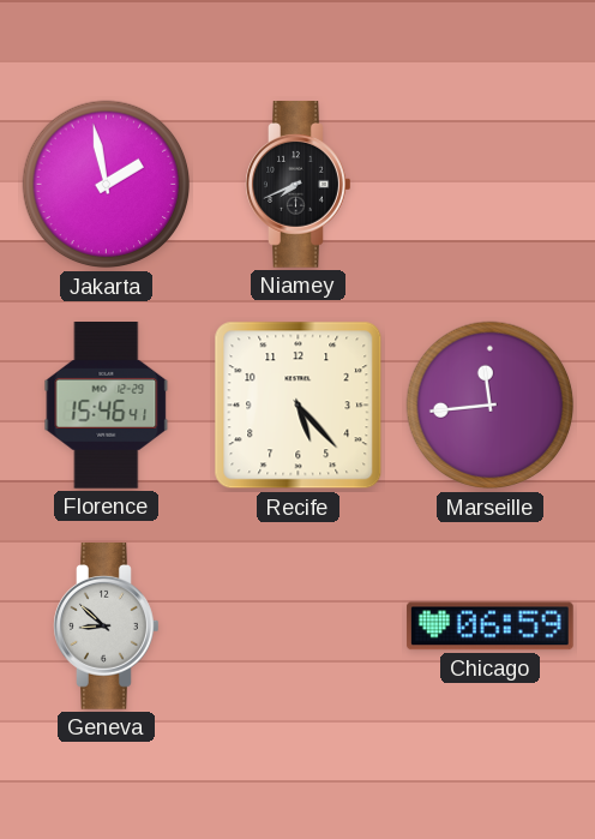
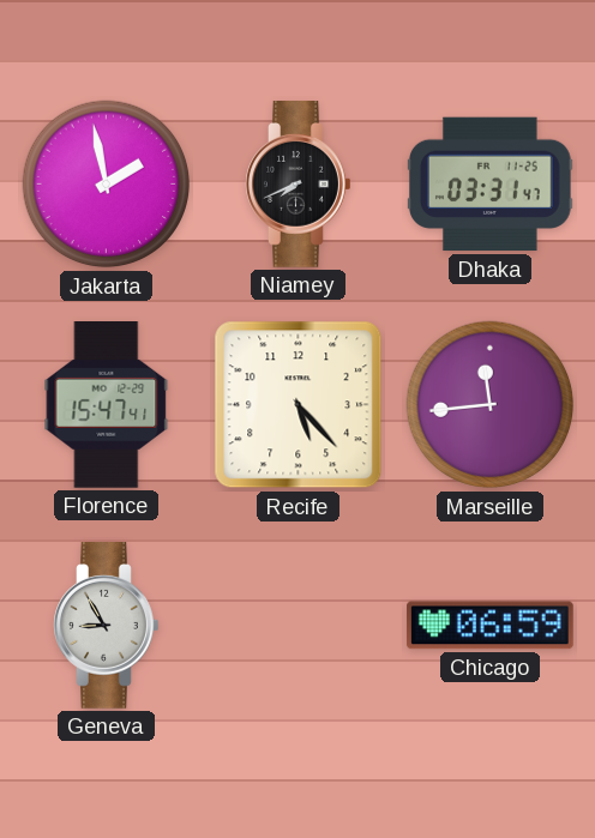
Dhaka: none -> 03:31 (491, 185)
Florence: 15:46 -> 15:47 (107, 405)
Geneva: 8:52 -> 8:55 (107, 626)
